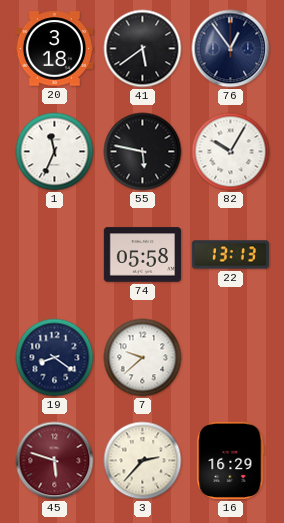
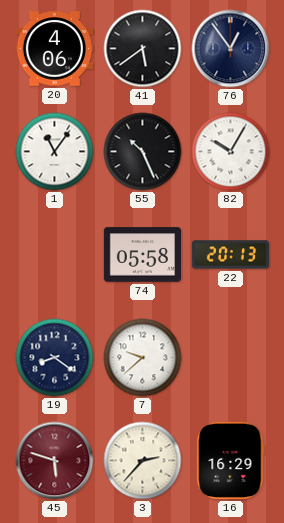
20: 3:18 -> 4:06 (54, 49)
1: 11:34 -> 11:06 (55, 152)
55: 5:47 -> 10:26 (143, 152)
22: 13:13 -> 20:13 (230, 255)
